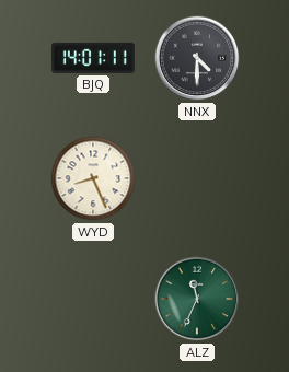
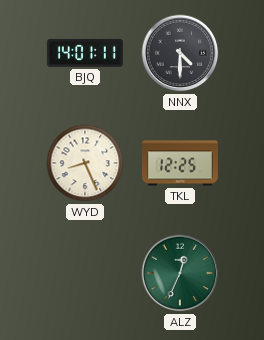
TKL: none -> 12:25 (180, 163)
ALZ: 11:34 -> 12:34 (180, 273)
